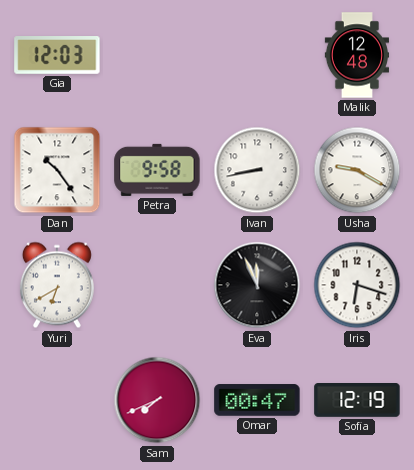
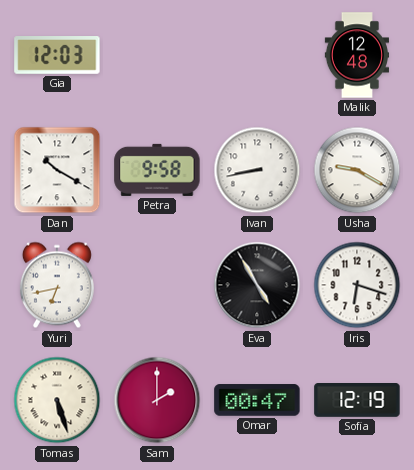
Dan: 10:24 -> 10:20 (57, 170)
Yuri: 6:40 -> 6:43 (57, 285)
Eva: 11:56 -> 4:55 (257, 285)
Tomas: none -> 5:27 (57, 400)
Sam: 7:41 -> 2:00 (157, 400)
